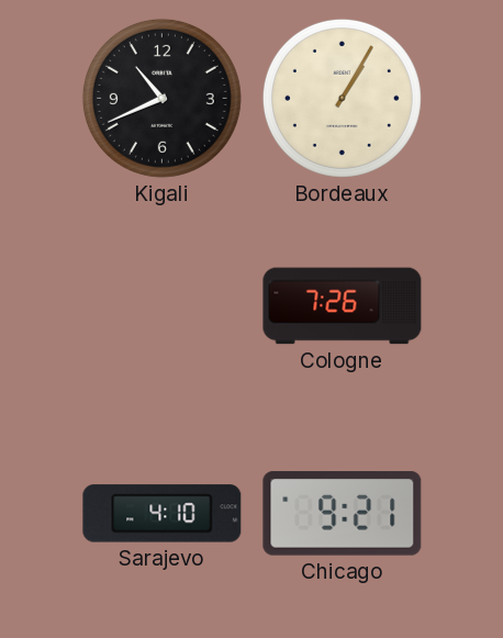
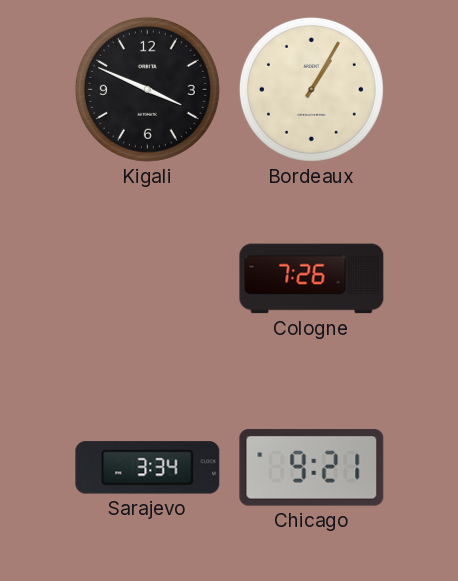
Kigali: 10:41 -> 3:49 (147, 89)
Sarajevo: 4:10 -> 3:34 (148, 468)
